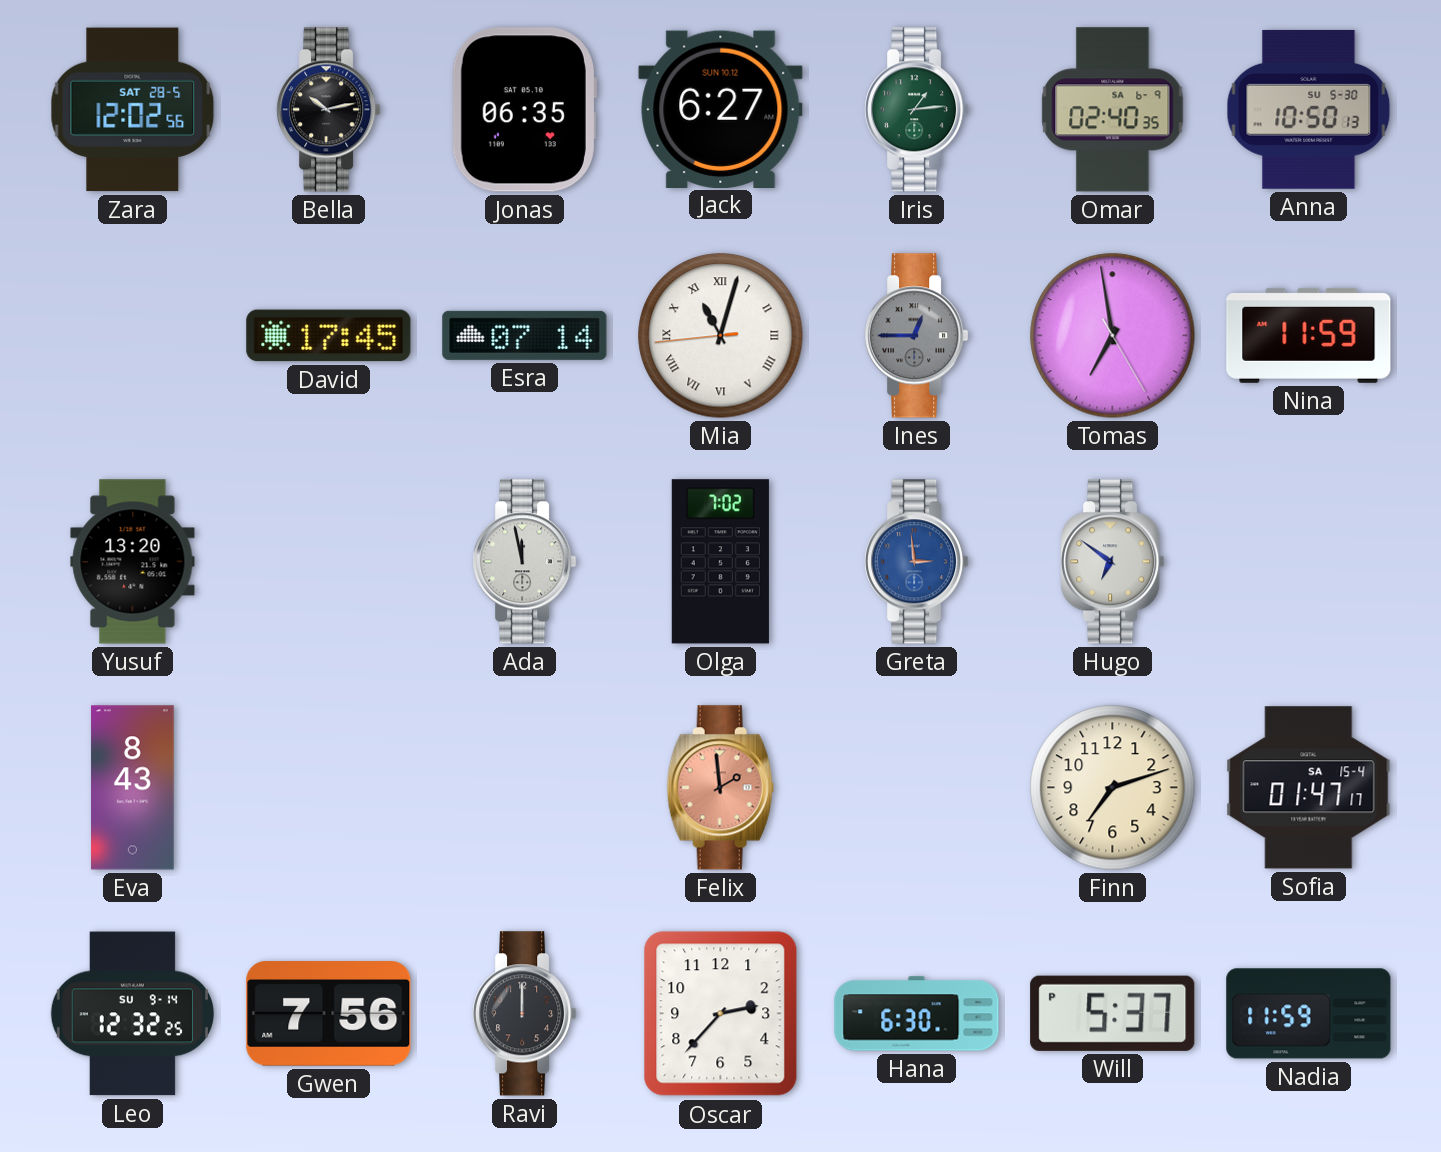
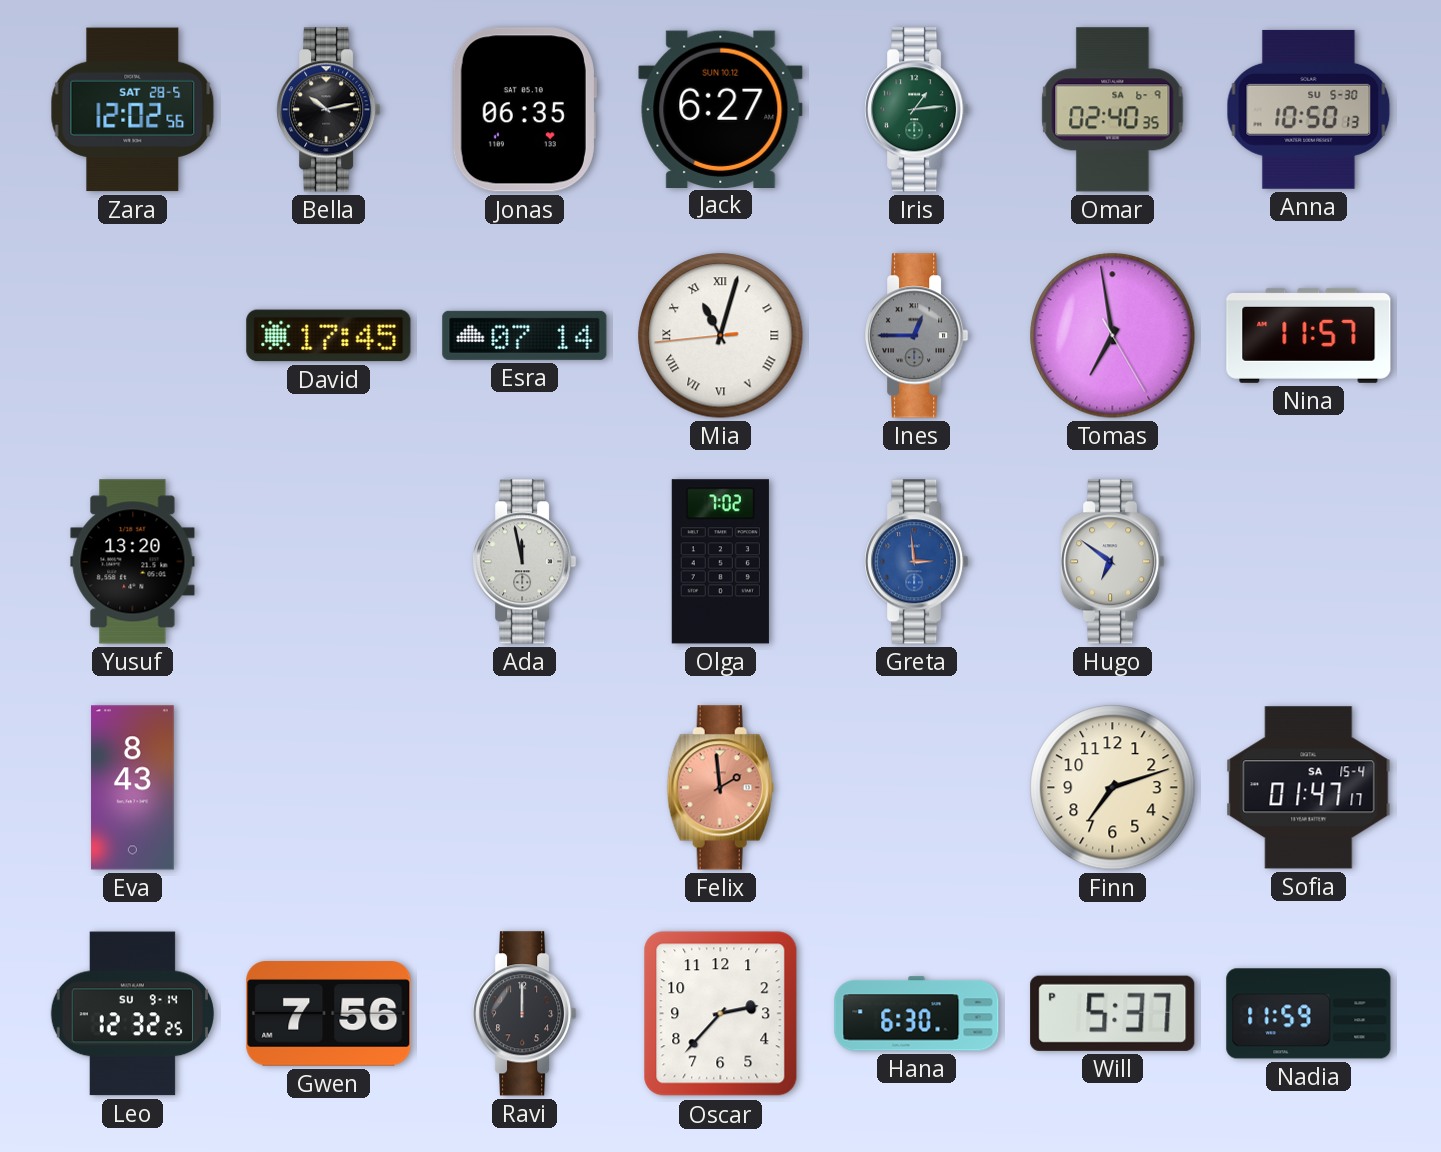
Nina: 11:59 -> 11:57 (1309, 335)
